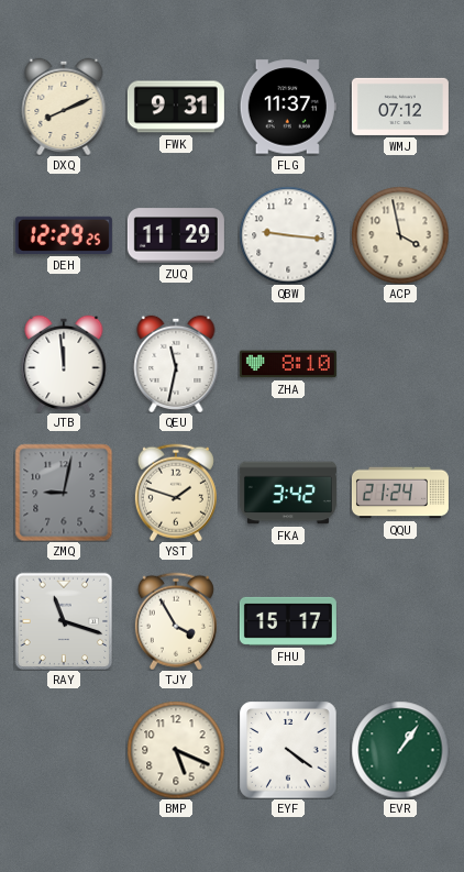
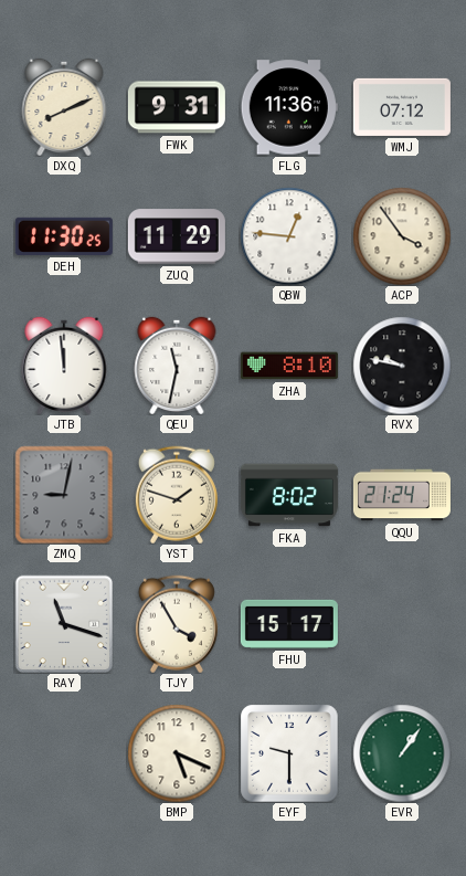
FLG: 11:37 -> 11:36 (289, 107)
DEH: 12:29 -> 11:30 (64, 236)
QBW: 9:16 -> 12:46 (289, 236)
ACP: 3:58 -> 3:54 (402, 236)
RVX: none -> 9:47 (402, 366)
FKA: 3:42 -> 8:02 (289, 495)
EYF: 4:21 -> 9:30 (289, 753)
